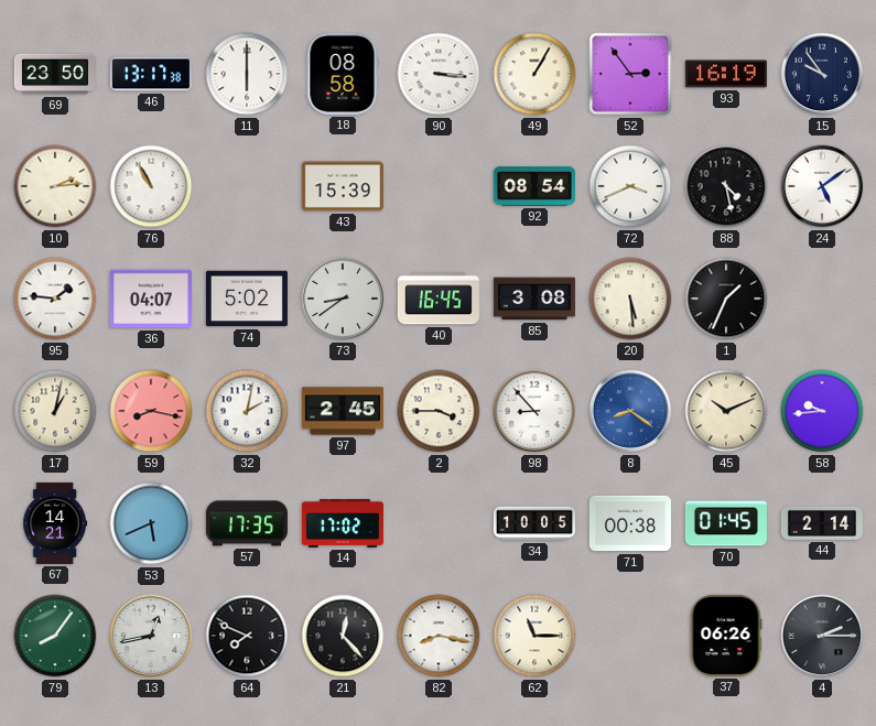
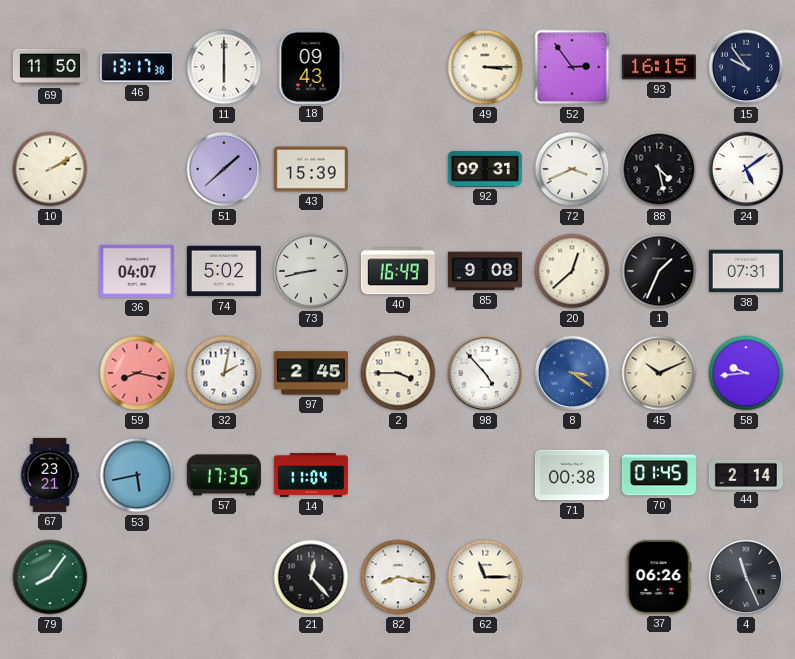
69: 23:50 -> 11:50 (50, 67)
18: 08:58 -> 09:43 (311, 67)
90: 3:16 -> none (439, 74)
49: 1:05 -> 3:15 (485, 67)
93: 16:19 -> 16:15 (659, 67)
10: 2:14 -> 2:10 (50, 169)
76: 10:55 -> none (151, 186)
51: none -> 1:38 (224, 169)
92: 08:54 -> 09:31 (485, 169)
95: 1:46 -> none (55, 299)
73: 8:39 -> 8:43 (311, 271)
40: 16:45 -> 16:49 (398, 271)
85: 3:08 -> 9:08 (485, 271)
20: 5:29 -> 12:38 (572, 271)
38: none -> 07:31 (746, 271)
17: 1:02 -> none (55, 411)
98: 8:53 -> 4:53 (485, 373)
8: 8:21 -> 3:21 (572, 373)
67: 14:21 -> 23:21 (50, 475)
53: 5:41 -> 5:43 (137, 475)
14: 17:02 -> 11:04 (311, 475)
34: 10:05 -> none (534, 523)
13: 12:43 -> none (151, 636)
64: 7:49 -> none (247, 636)
4: 2:15 -> 11:26 (746, 577)
